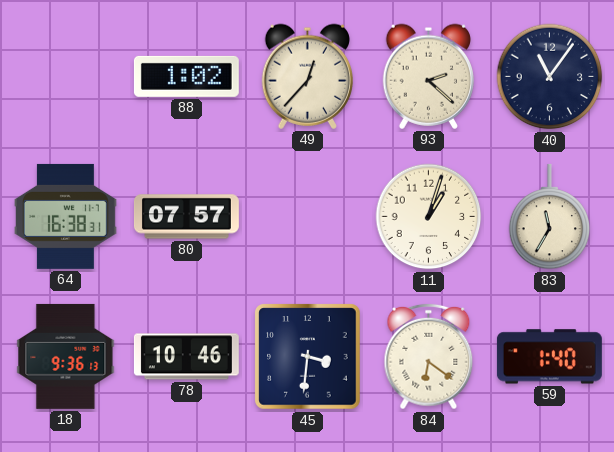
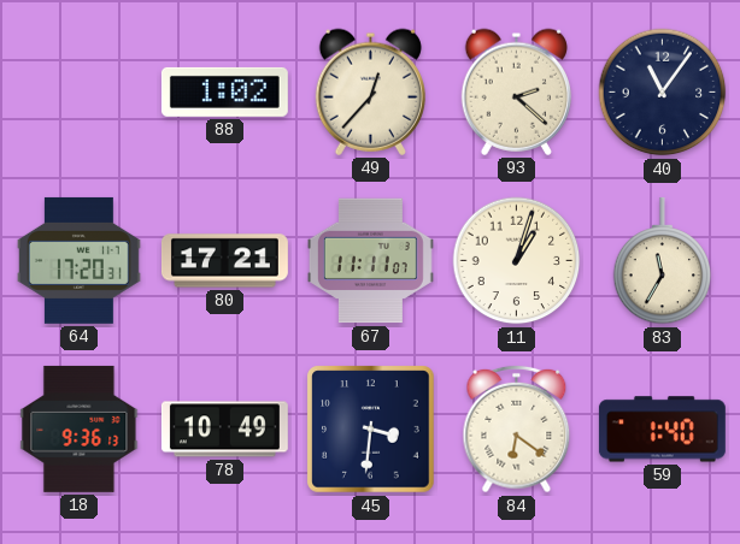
64: 16:38 -> 17:20 (78, 260)
80: 07:57 -> 17:21 (224, 261)
67: none -> 11:11 (370, 261)
78: 10:46 -> 10:49 (224, 430)
